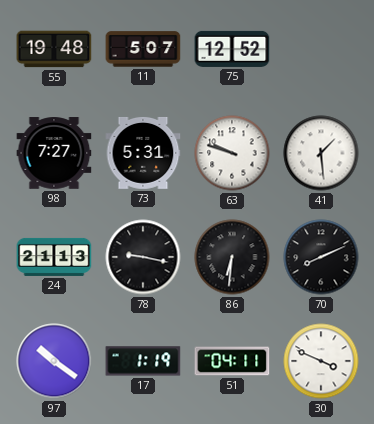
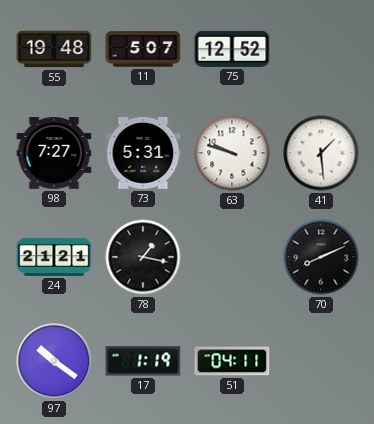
24: 21:13 -> 21:21 (54, 257)
78: 9:17 -> 1:17 (143, 257)
86: 6:31 -> none (232, 257)
30: 3:49 -> none (321, 361)
